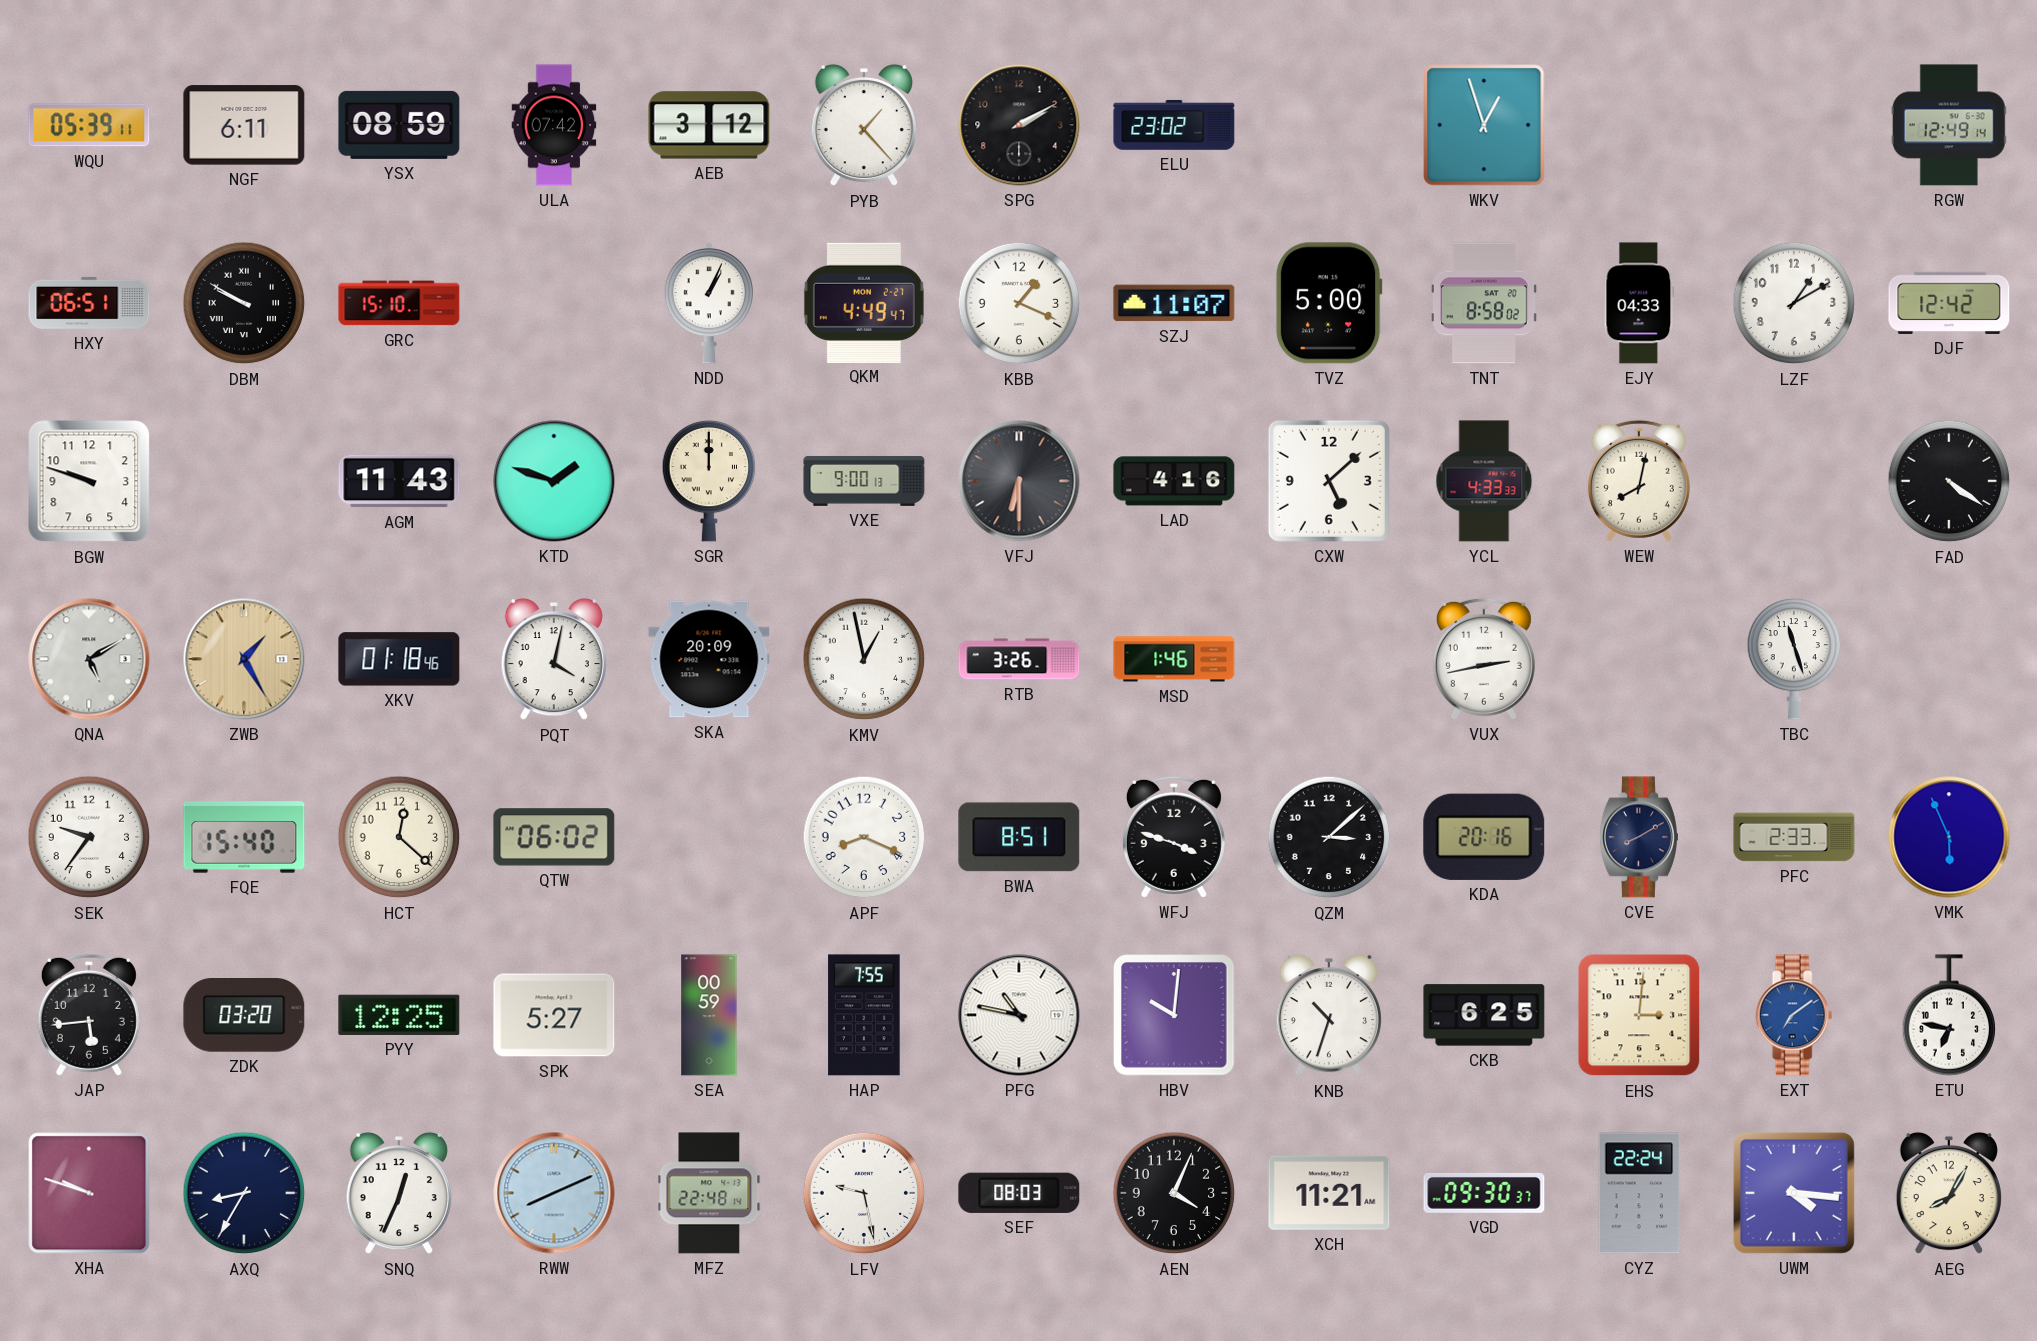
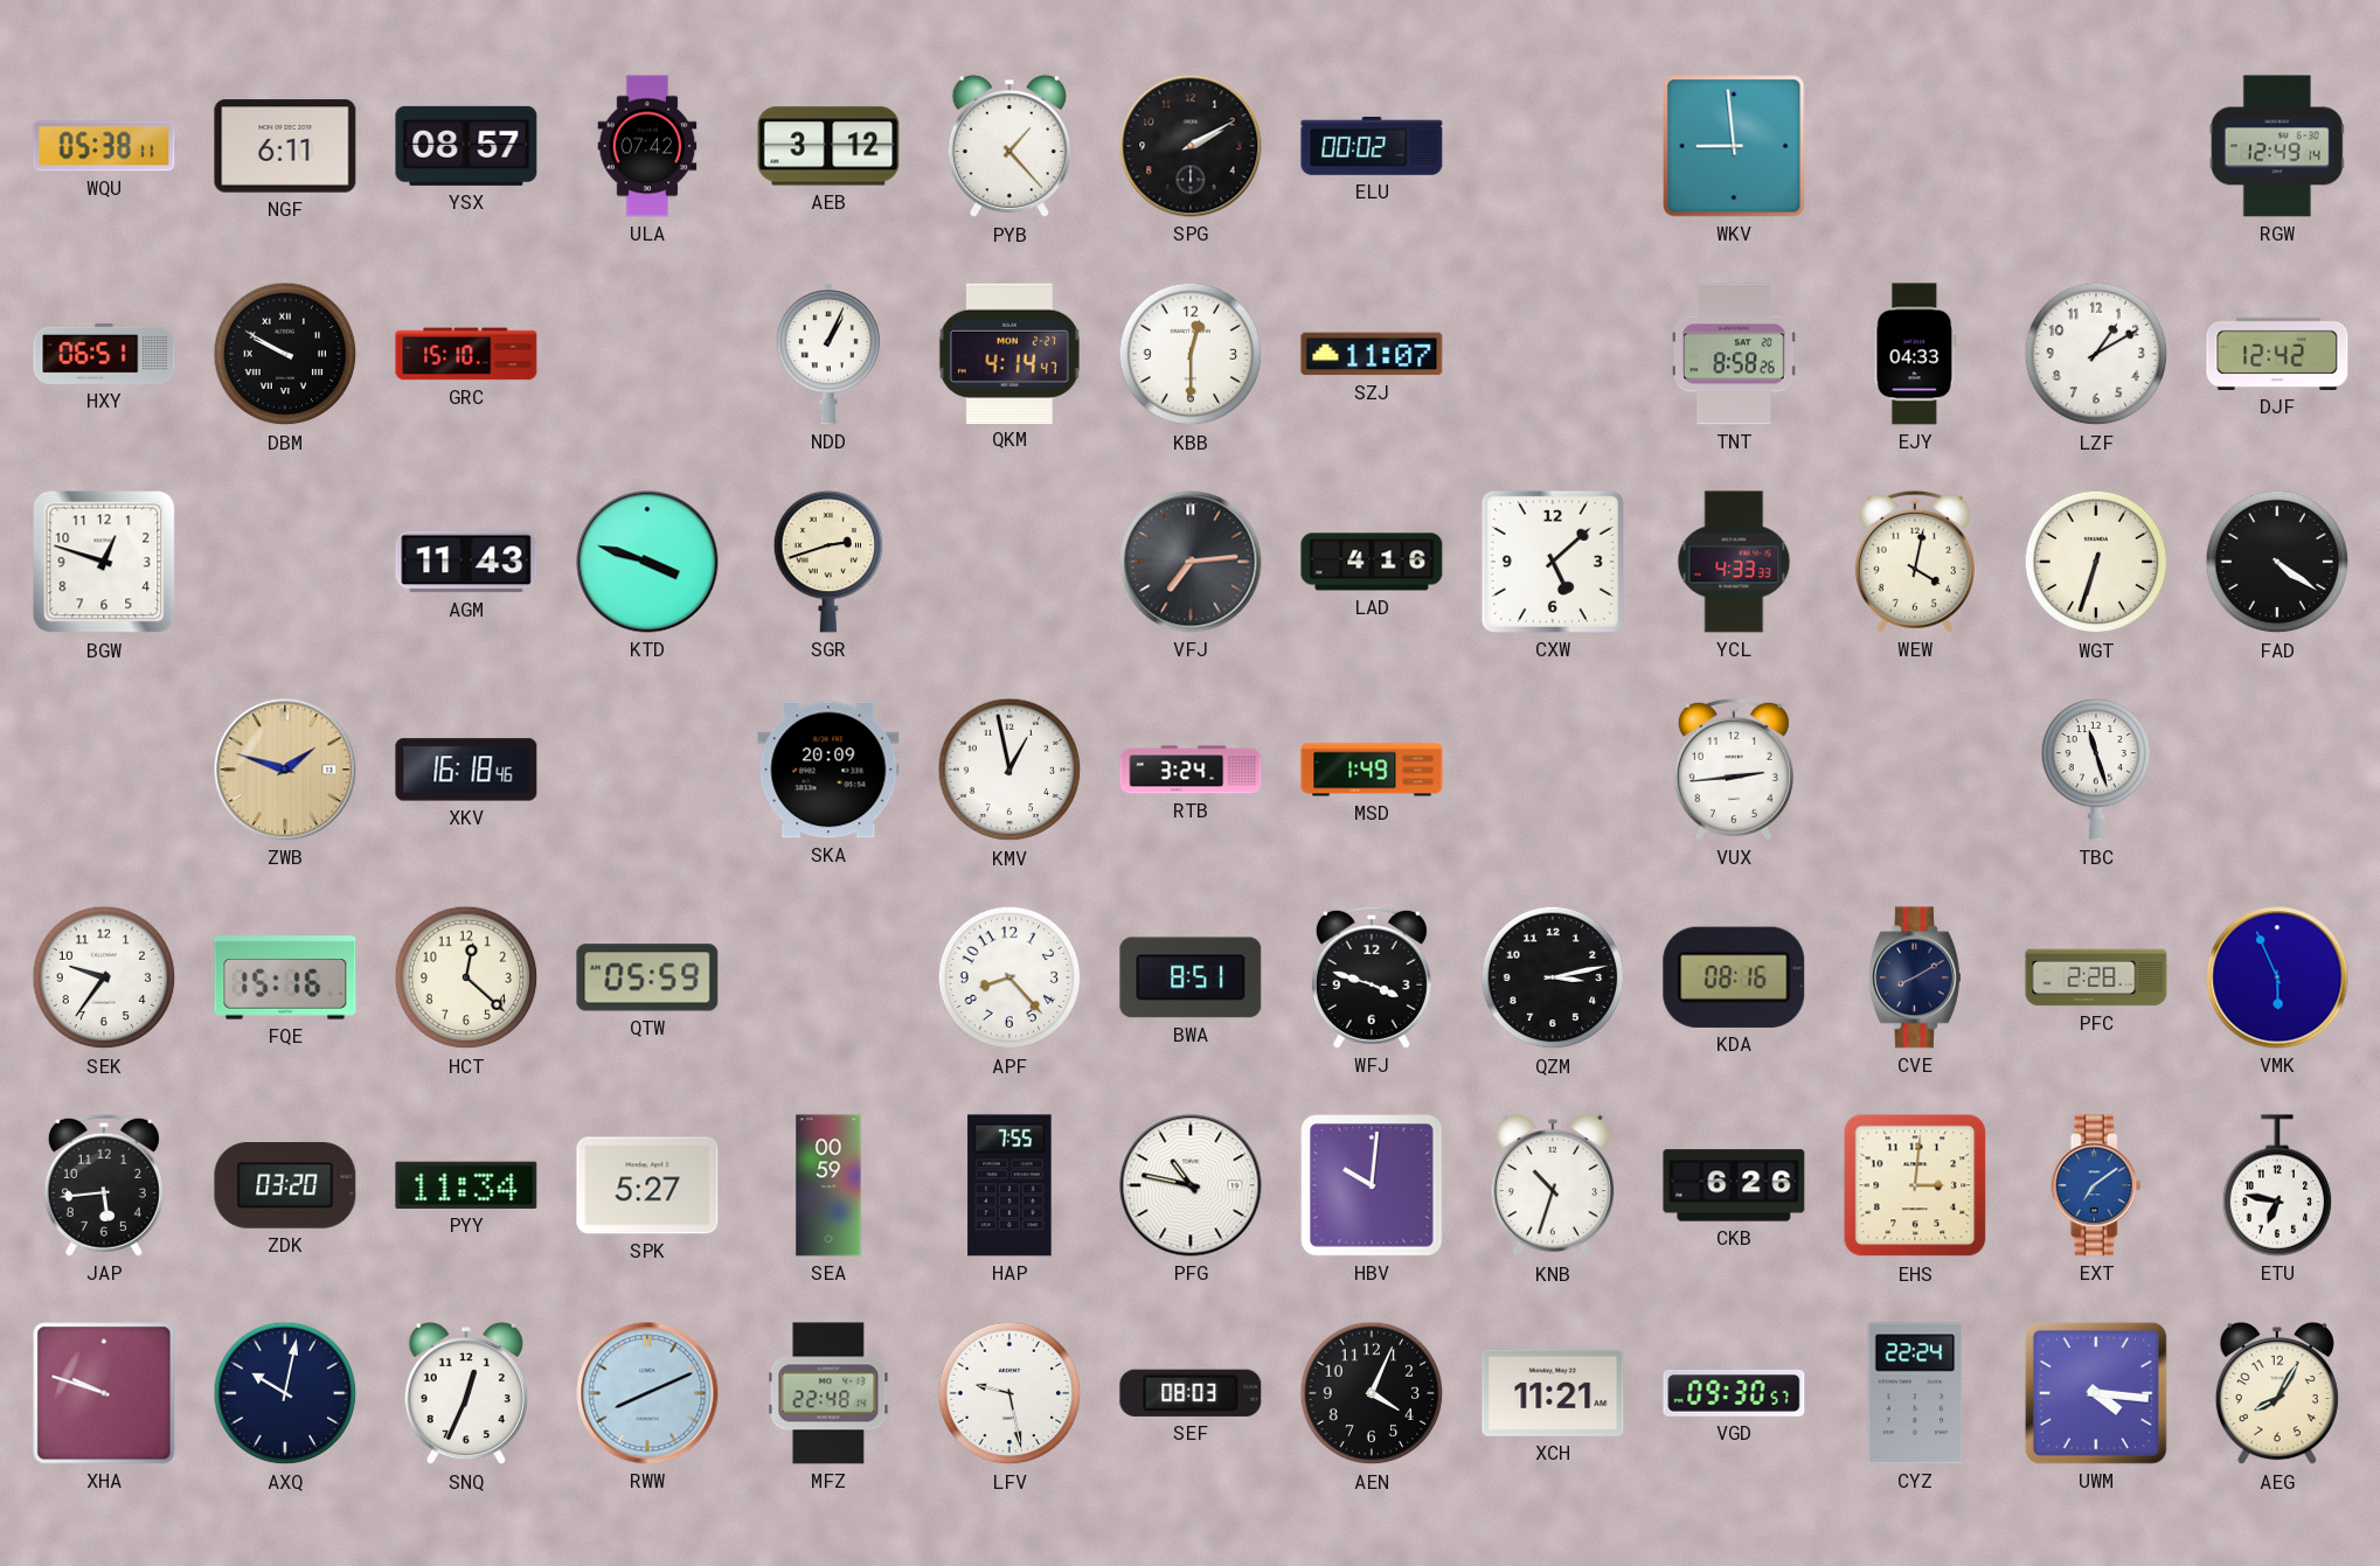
WQU: 05:39 -> 05:38 (104, 146)
YSX: 08:59 -> 08:57 (466, 146)
ELU: 23:02 -> 00:02 (1372, 146)
WKV: 12:57 -> 8:59 (1734, 146)
QKM: 4:49 -> 4:14 (1009, 353)
KBB: 1:19 -> 12:30 (1191, 354)
TVZ: 5:00 -> none (1329, 303)
TNT: 8:58:02 -> 8:58:26 (1734, 354)
BGW: 9:48 -> 12:48 (104, 562)
KTD: 1:48 -> 3:48 (647, 562)
SGR: 12:00 -> 2:42 (828, 562)
VXE: 9:00 -> none (864, 481)
VFJ: 6:30 -> 7:14 (1191, 562)
WEW: 8:02 -> 4:02 (1915, 562)
WGT: none -> 6:33 (2096, 562)
QNA: 5:10 -> none (89, 659)
ZWB: 1:25 -> 1:48 (285, 770)
XKV: 01:18 -> 16:18 (466, 770)
PQT: 4:02 -> none (554, 659)
RTB: 3:26 -> 3:24 (1191, 770)
MSD: 1:46 -> 1:49 (1372, 770)
VUX: 2:43 -> 2:44 (1734, 770)
FQE: 15:40 -> 15:16 (285, 977)
QTW: 06:02 -> 05:59 (647, 977)
APF: 8:19 -> 8:23 (1009, 977)
QZM: 3:08 -> 3:13 (1553, 977)
KDA: 20:16 -> 08:16 (1734, 977)
PFC: 2:33 -> 2:28 (2096, 977)
PYY: 12:25 -> 11:34 (466, 1185)
CKB: 6:25 -> 6:26 (1734, 1185)
AXQ: 8:35 -> 10:02 (285, 1393)
VGD: 09:30:37 -> 09:30:57 (1734, 1393)
